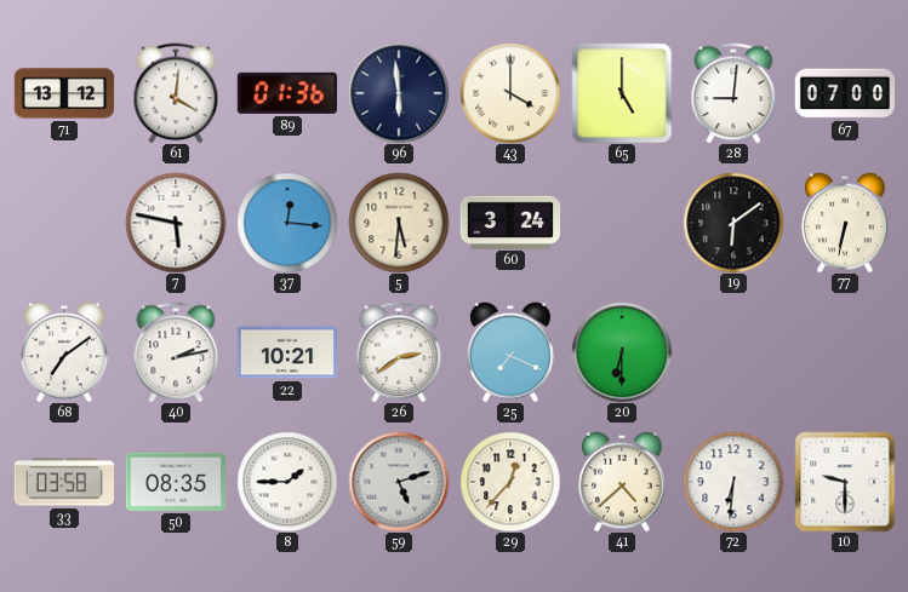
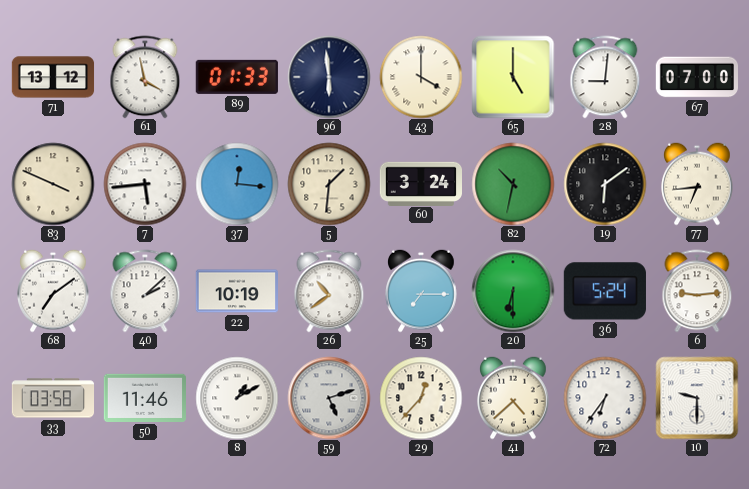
61: 4:01 -> 3:58 (145, 77)
89: 01:36 -> 01:33 (237, 77)
83: none -> 3:49 (53, 184)
7: 5:47 -> 5:44 (145, 184)
5: 5:31 -> 1:31 (329, 184)
82: none -> 10:32 (513, 184)
77: 6:32 -> 6:44 (697, 184)
40: 2:13 -> 2:08 (145, 291)
22: 10:21 -> 10:19 (236, 291)
26: 2:39 -> 10:39 (329, 291)
25: 7:19 -> 7:15 (421, 291)
36: none -> 5:24 (605, 291)
6: none -> 9:14 (697, 291)
50: 08:35 -> 11:46 (144, 398)
8: 1:45 -> 1:10 (237, 398)
72: 6:31 -> 6:36 (605, 398)
